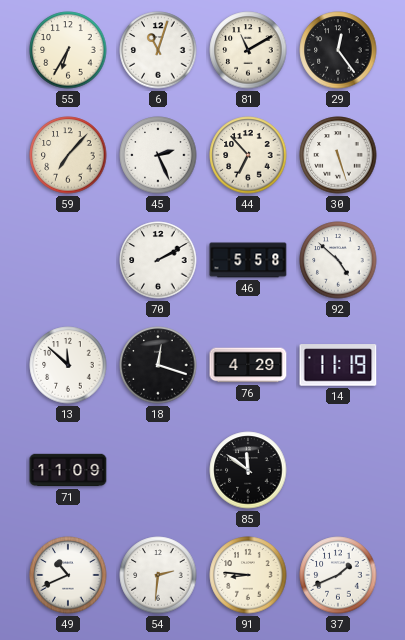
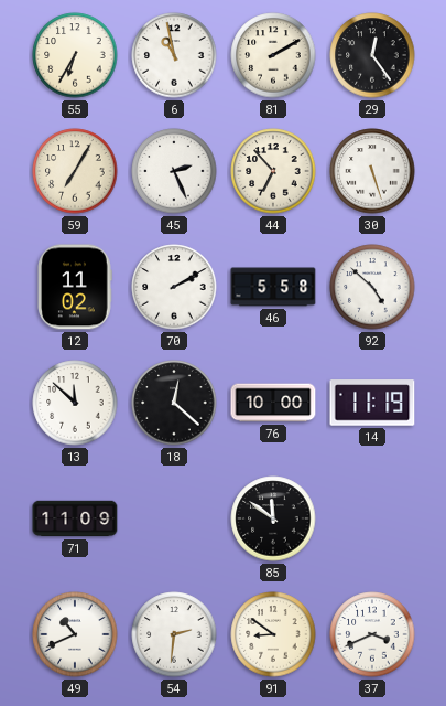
6: 11:03 -> 10:58 (174, 55)
81: 11:10 -> 2:10 (273, 55)
59: 7:07 -> 7:05 (75, 171)
12: none -> 11:02 (75, 287)
18: 12:18 -> 12:22 (174, 403)
76: 4:29 -> 10:00 (273, 403)
91: 8:46 -> 8:51 (273, 634)
37: 1:41 -> 3:41 (372, 634)
